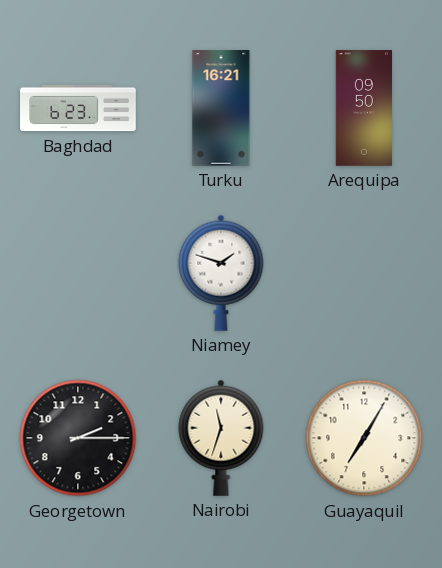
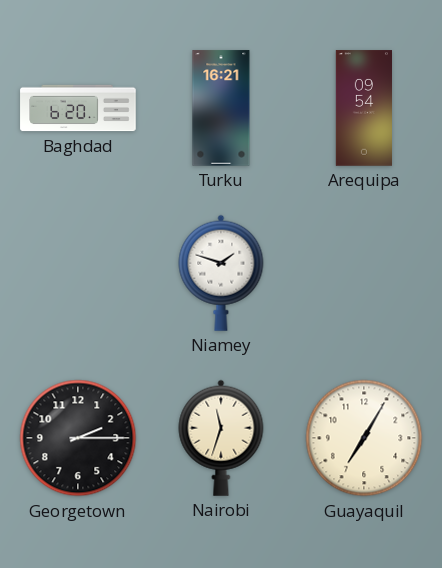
Baghdad: 6:23 -> 6:20 (78, 108)
Arequipa: 09:50 -> 09:54 (363, 108)
